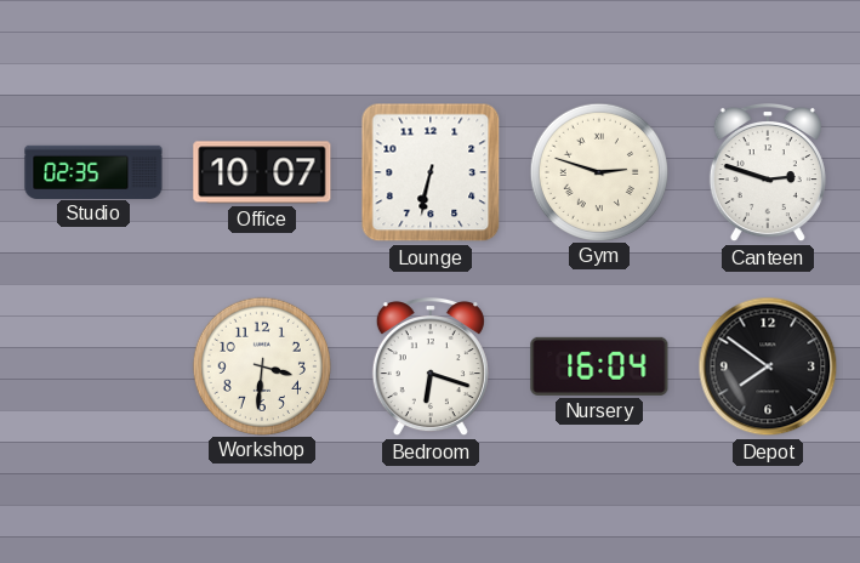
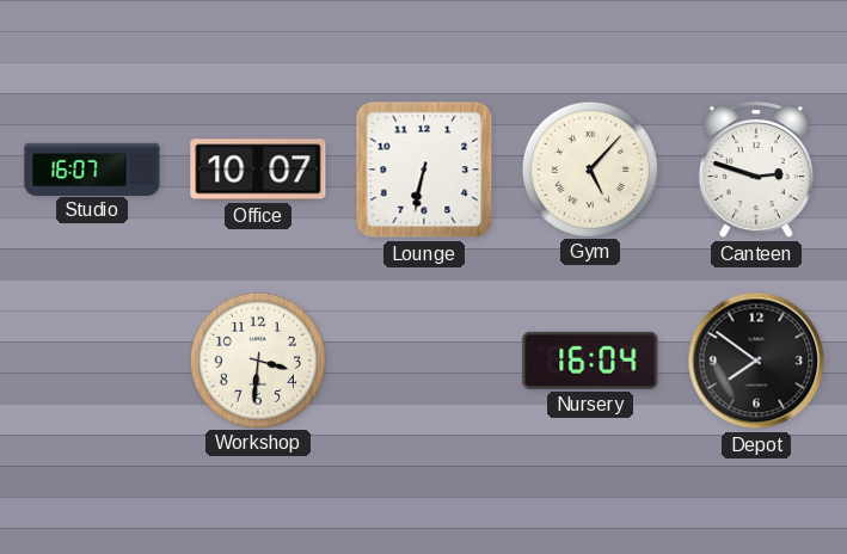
Studio: 02:35 -> 16:07 (92, 168)
Gym: 2:48 -> 5:07 (589, 168)
Bedroom: 6:18 -> none (431, 368)
